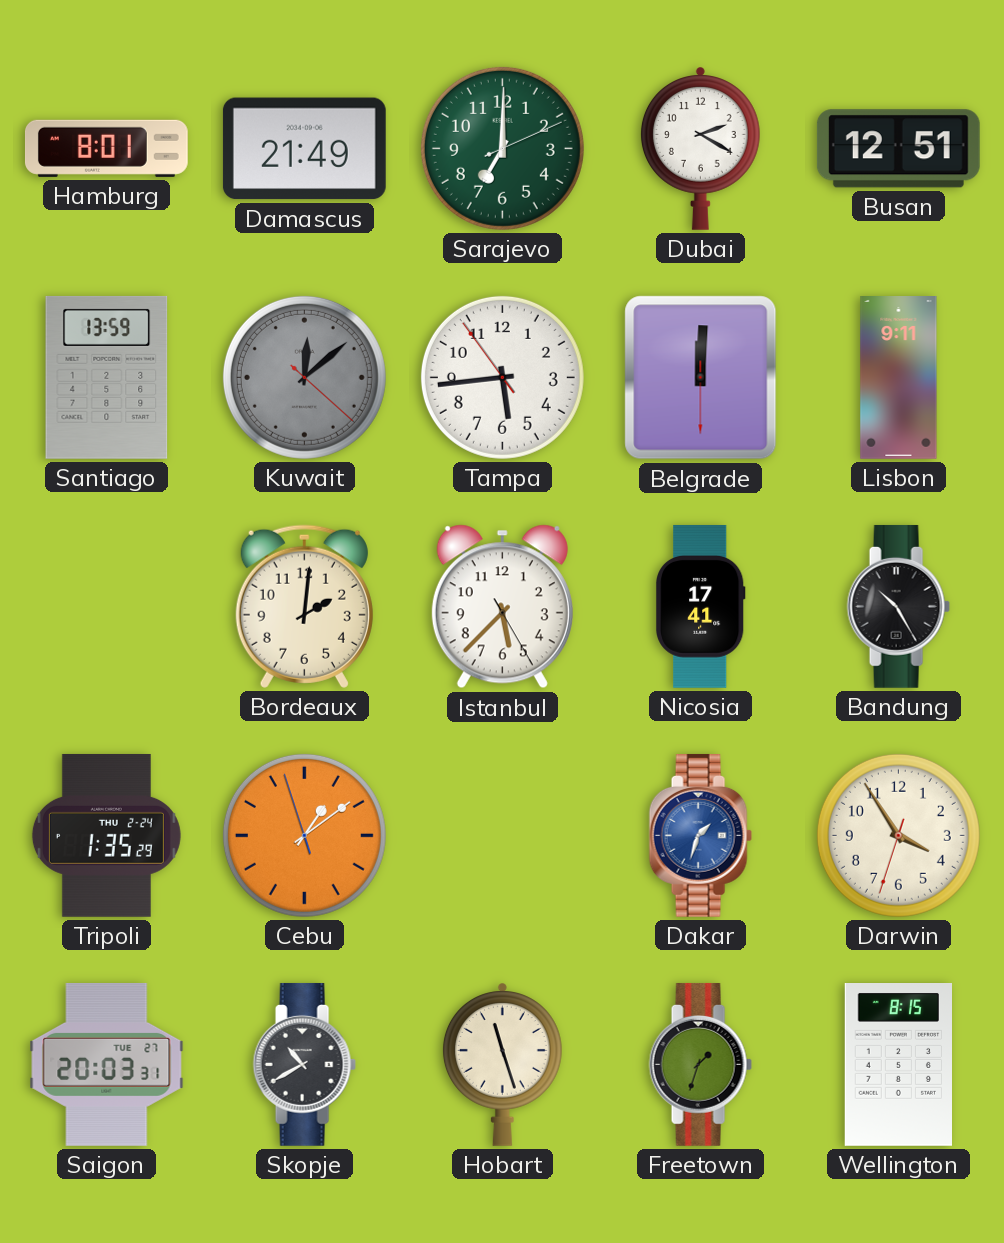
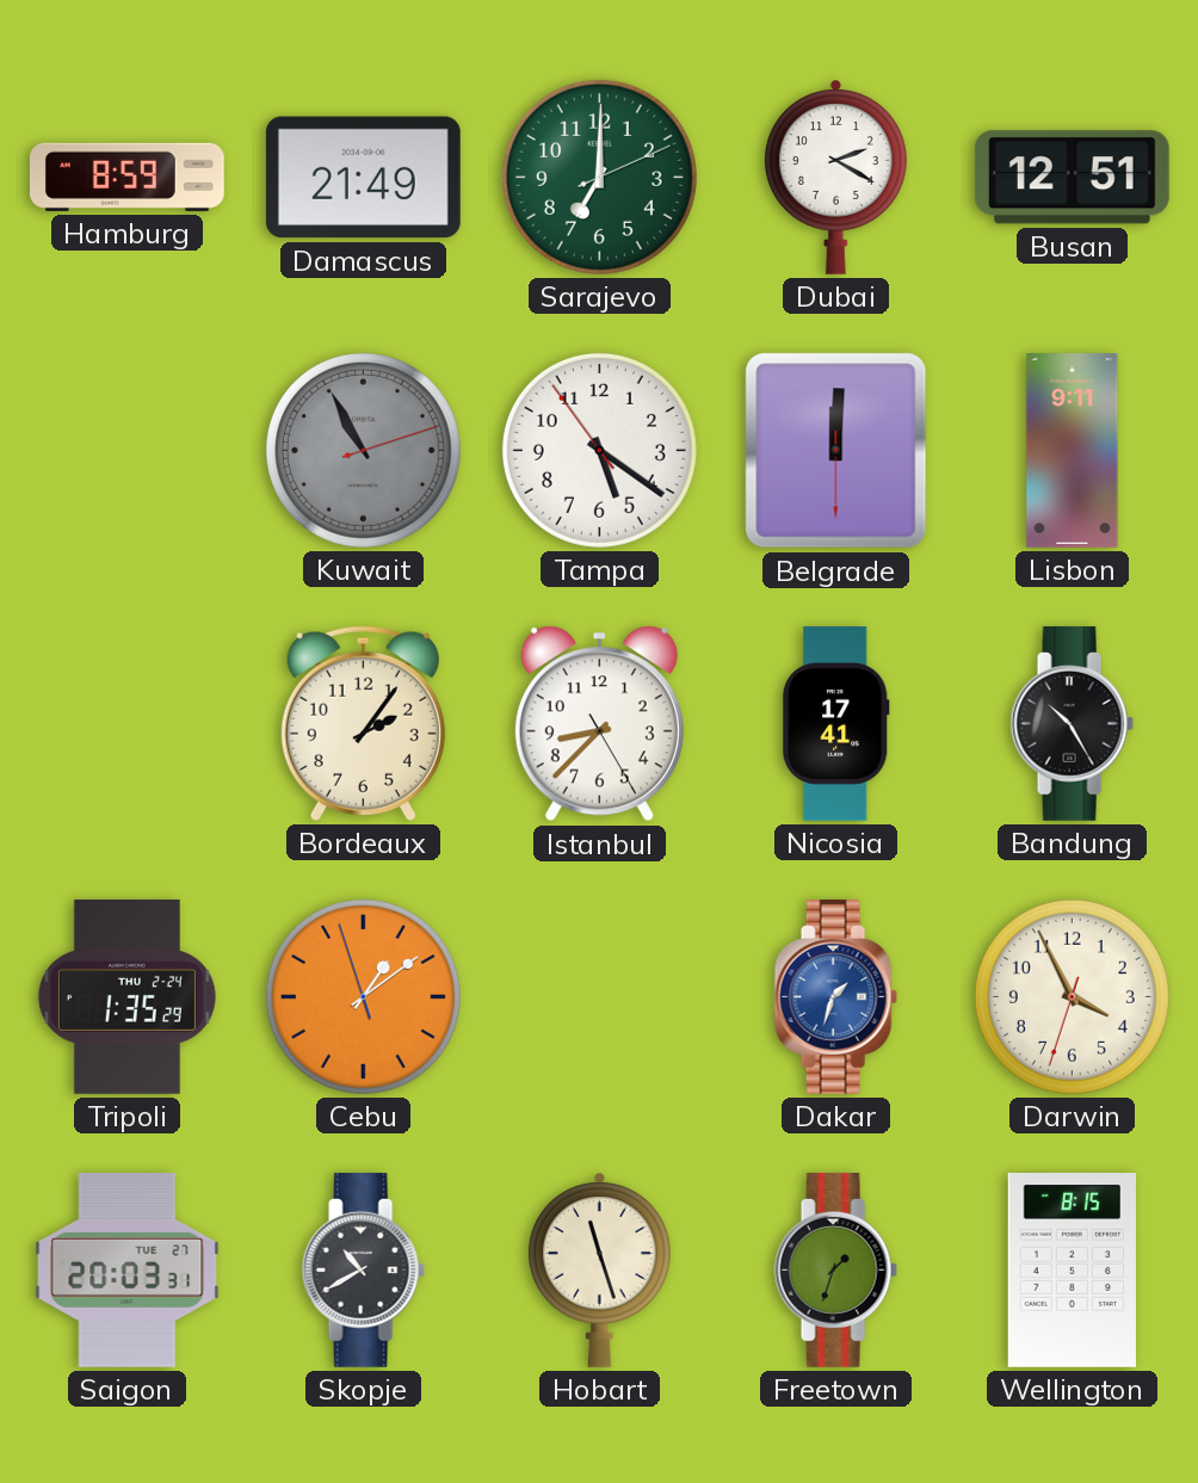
Hamburg: 8:01 -> 8:59 (126, 177)
Santiago: 13:59 -> none (107, 377)
Kuwait: 12:08 -> 10:55 (363, 450)
Tampa: 5:43 -> 5:20 (599, 450)
Bordeaux: 2:01 -> 2:06 (363, 723)
Istanbul: 5:37 -> 8:37 (599, 724)
Darwin: 3:54 -> 3:55 (1072, 996)
